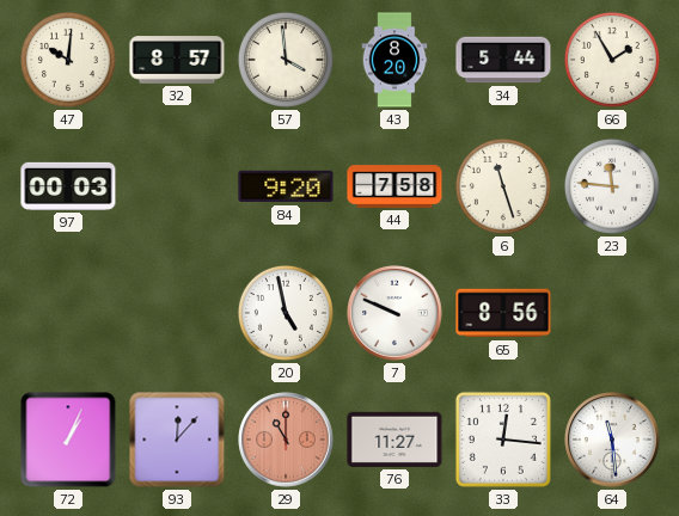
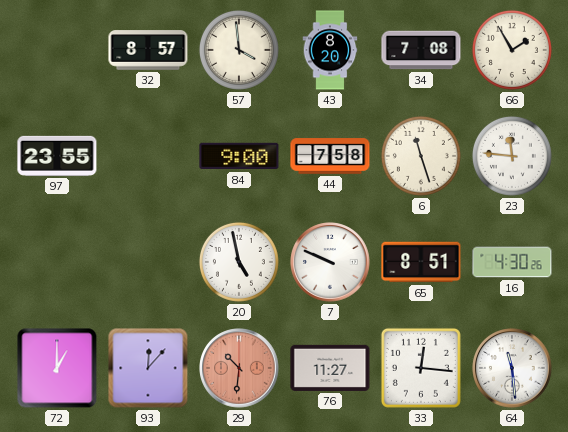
47: 10:01 -> none (68, 60)
34: 5:44 -> 7:08 (421, 50)
97: 00:03 -> 23:55 (57, 156)
84: 9:20 -> 9:00 (239, 156)
65: 8:56 -> 8:51 (421, 262)
16: none -> 4:30 (512, 262)
72: 1:04 -> 1:00 (57, 368)
29: 11:00 -> 10:31 (239, 368)
